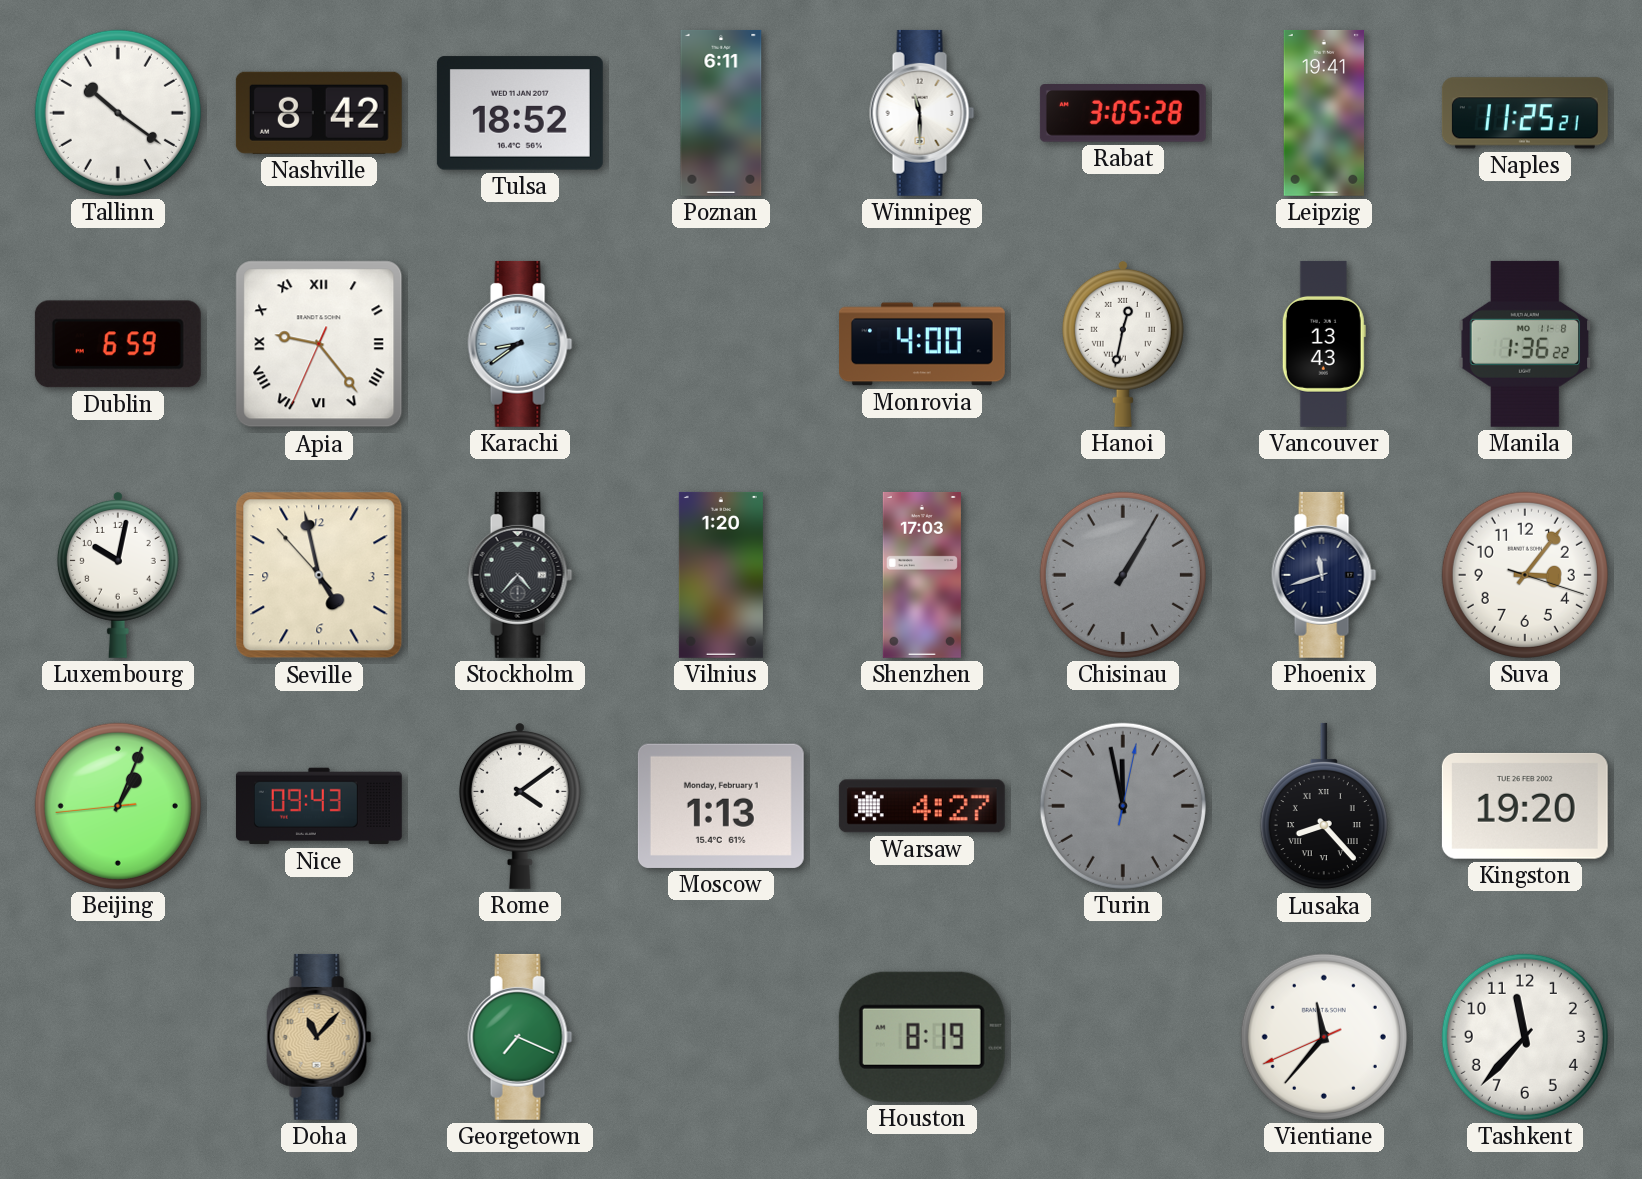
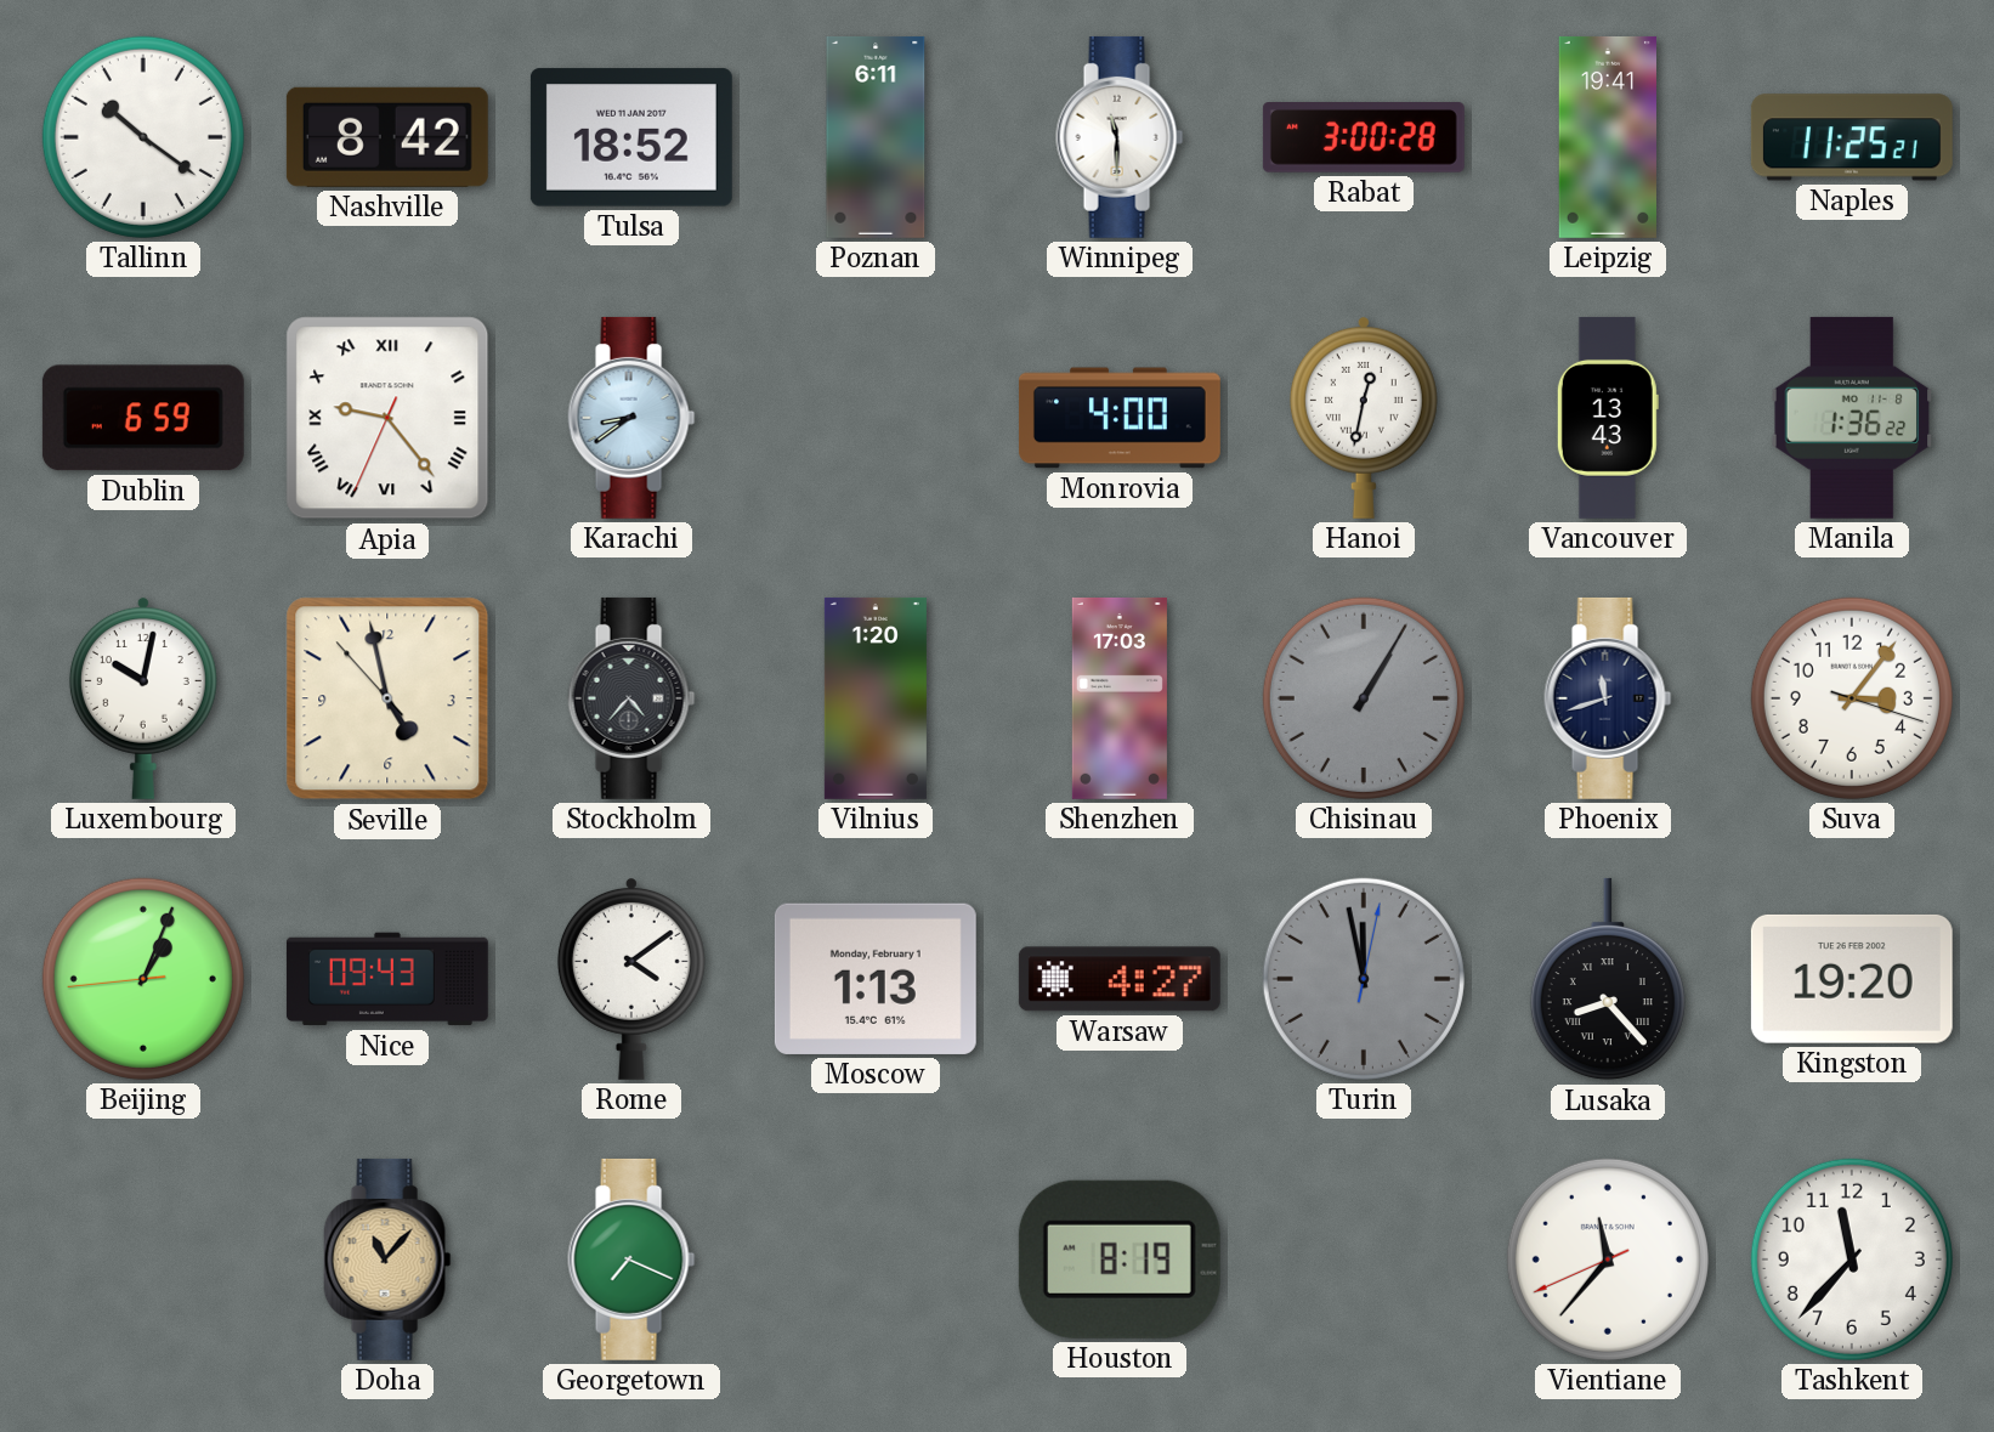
Rabat: 3:05 -> 3:00 (1364, 138)
